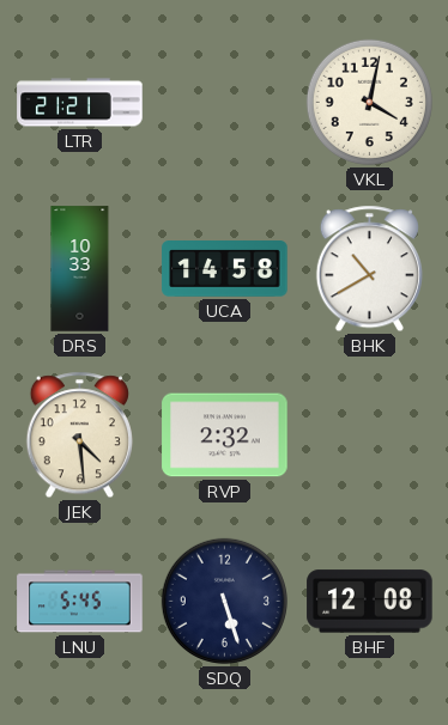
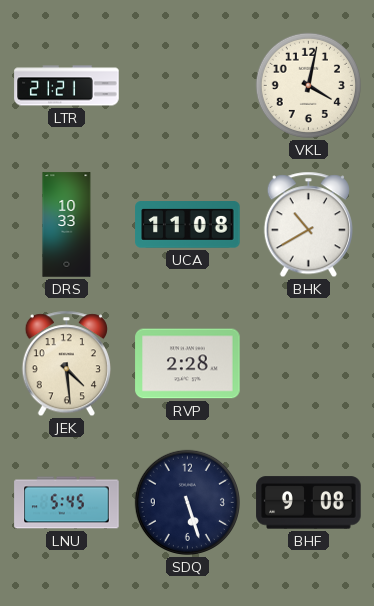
UCA: 14:58 -> 11:08 (188, 225)
RVP: 2:32 -> 2:28 (188, 364)
BHF: 12:08 -> 9:08 (309, 503)
